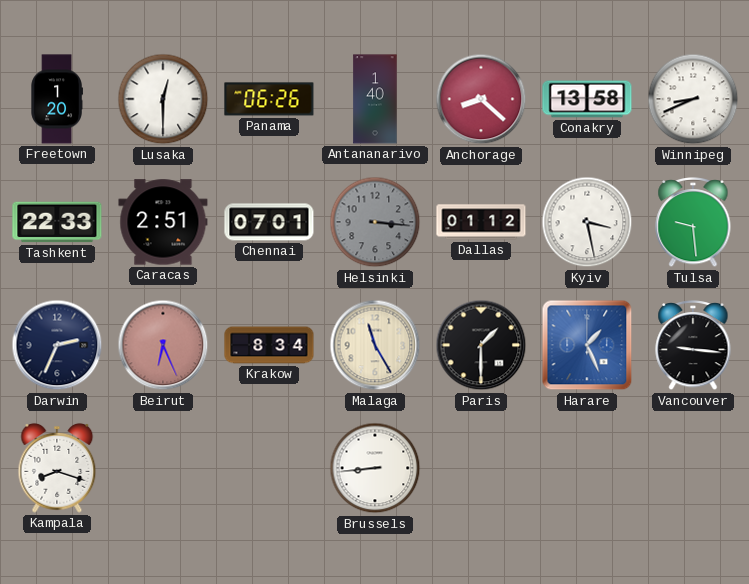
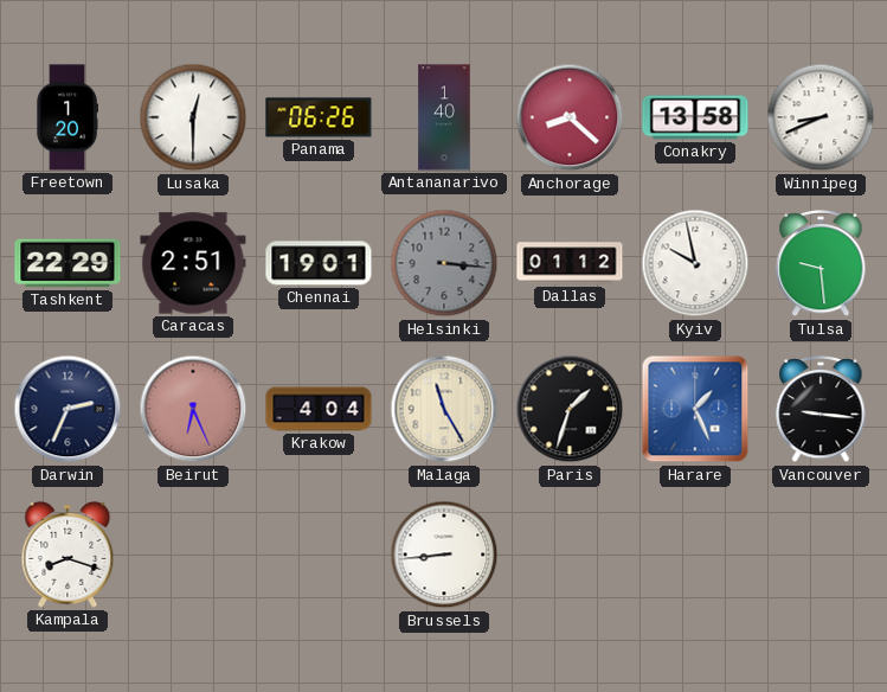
Tashkent: 22:33 -> 22:29 (68, 263)
Chennai: 07:01 -> 19:01 (319, 263)
Kyiv: 3:28 -> 9:58 (695, 263)
Krakow: 8:34 -> 4:04 (319, 409)
Paris: 1:30 -> 1:33 (570, 409)
